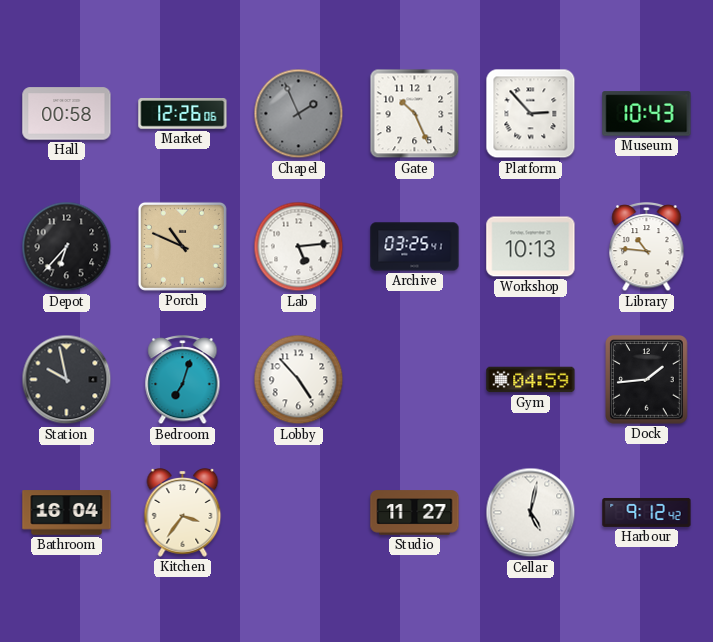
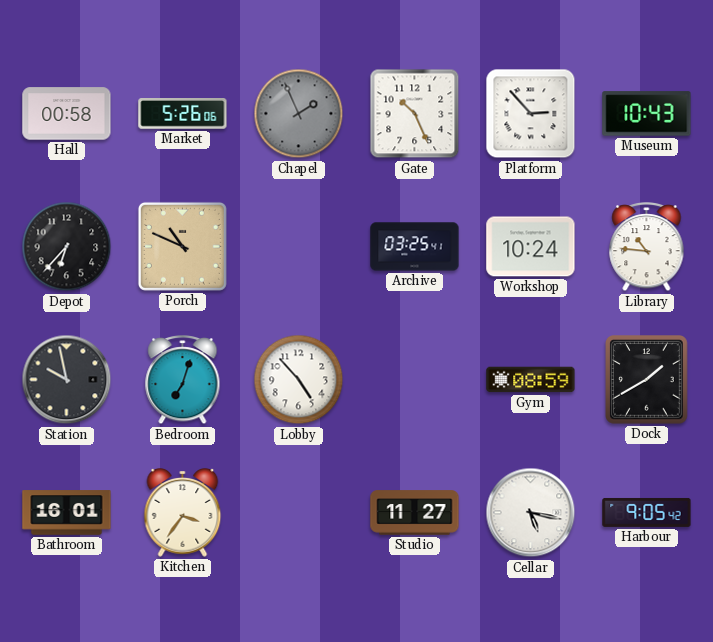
Market: 12:26 -> 5:26 (183, 114)
Lab: 5:14 -> none (299, 247)
Workshop: 10:13 -> 10:24 (531, 247)
Gym: 04:59 -> 08:59 (531, 380)
Dock: 1:44 -> 1:40 (647, 380)
Bathroom: 16:04 -> 16:01 (67, 513)
Cellar: 5:02 -> 5:17 (531, 513)
Harbour: 9:12 -> 9:05 (647, 512)
